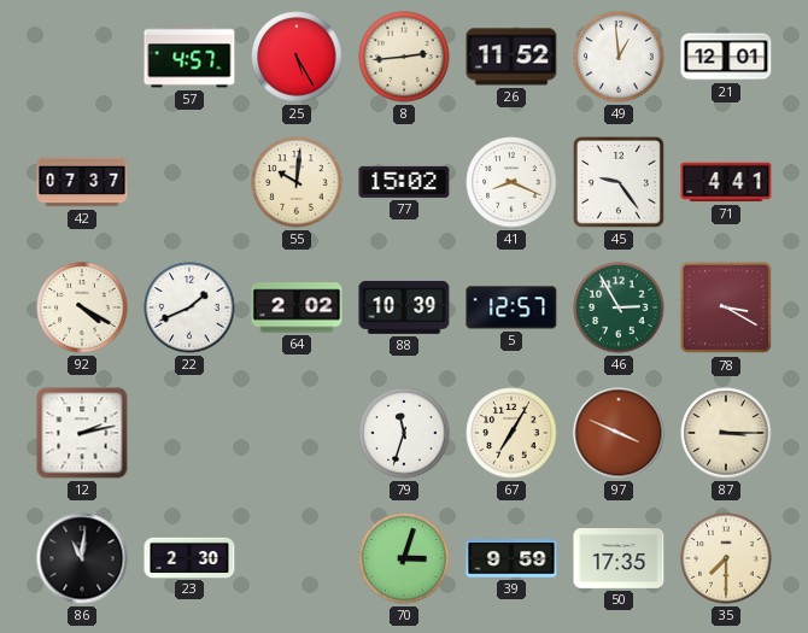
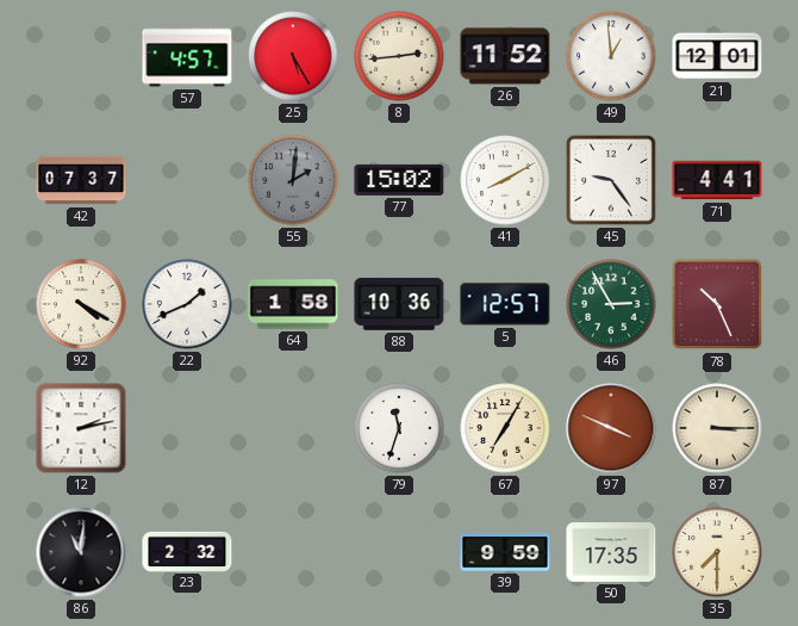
55: 10:01 -> 2:01 (293, 180)
55 dial: cream -> grey (293, 180)
41: 8:19 -> 8:10 (505, 180)
64: 2:02 -> 1:58 (293, 304)
88: 10:39 -> 10:36 (399, 304)
78: 3:20 -> 10:26 (717, 304)
23: 2:30 -> 2:32 (187, 551)
70: 3:03 -> none (404, 558)
